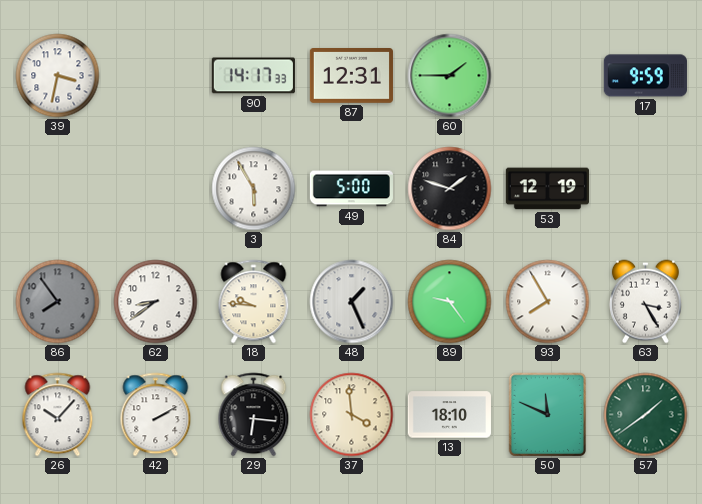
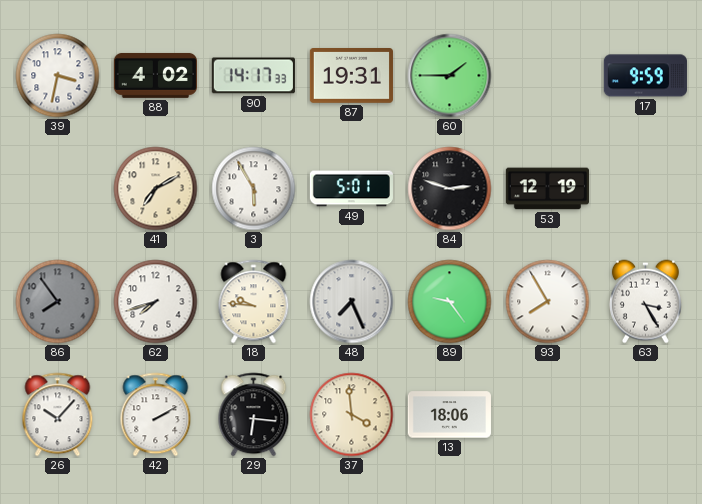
88: none -> 4:02 (155, 75)
87: 12:31 -> 19:31 (351, 76)
41: none -> 7:10 (156, 189)
49: 5:00 -> 5:01 (351, 189)
84: 1:48 -> 2:48 (450, 189)
62: 8:39 -> 7:42 (156, 302)
48: 1:26 -> 7:26 (352, 302)
13: 18:10 -> 18:06 (449, 415)
50: 11:49 -> none (548, 415)
57: 1:39 -> none (646, 415)
